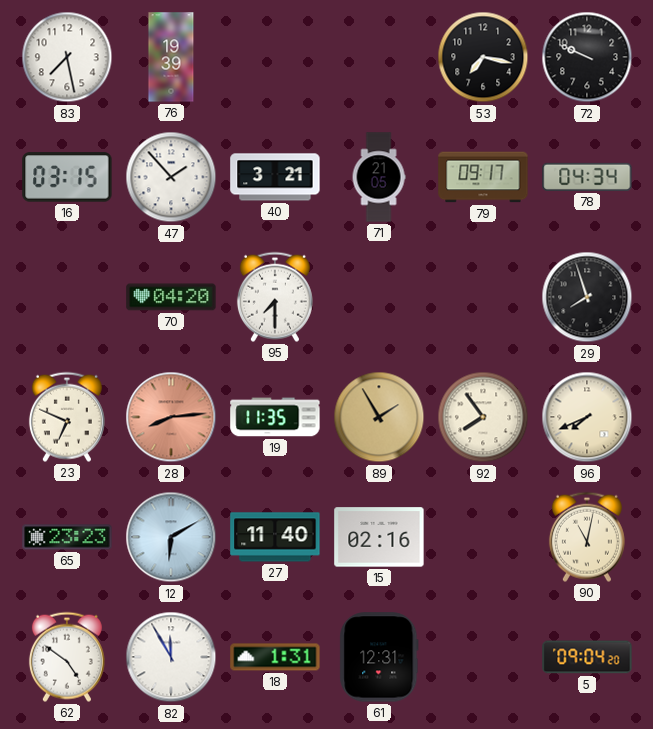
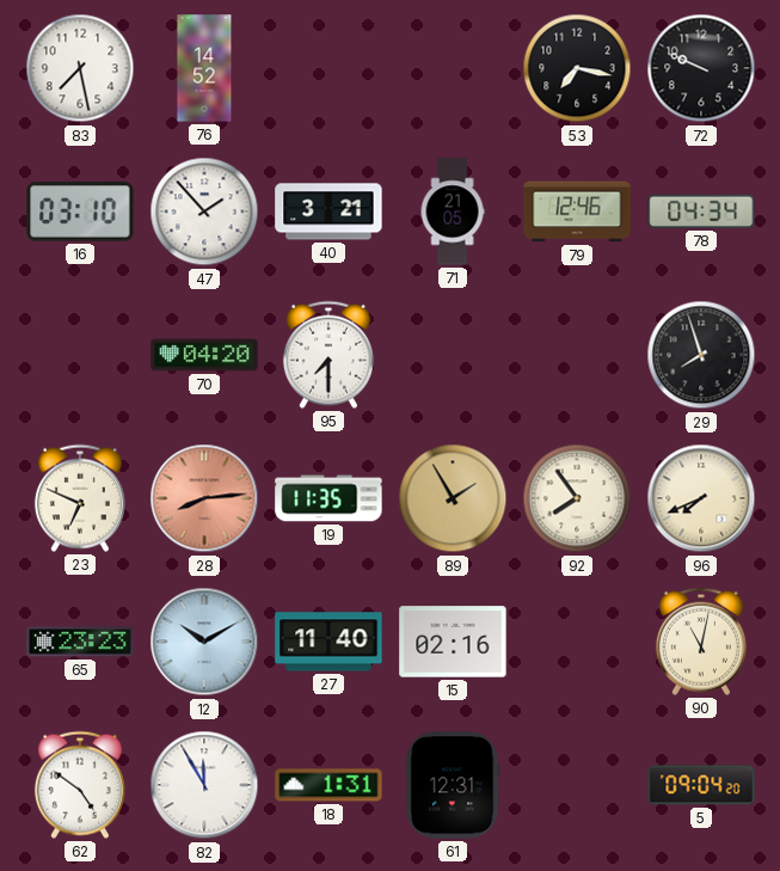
76: 19:39 -> 14:52 (204, 68)
16: 03:15 -> 03:10 (80, 211)
79: 09:17 -> 12:46 (577, 211)
12: 6:10 -> 10:10 (204, 642)
